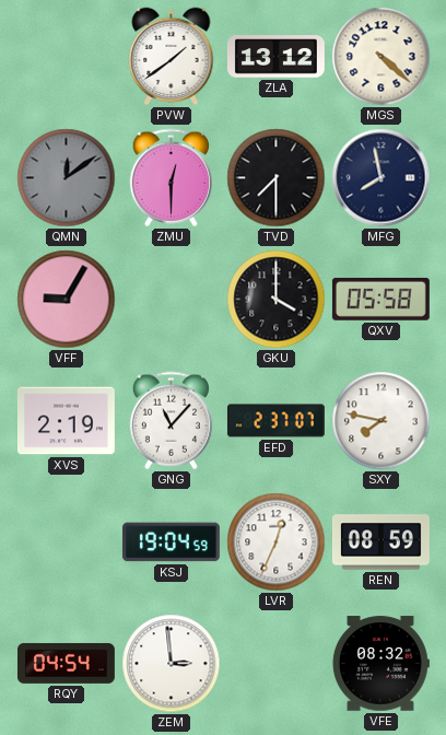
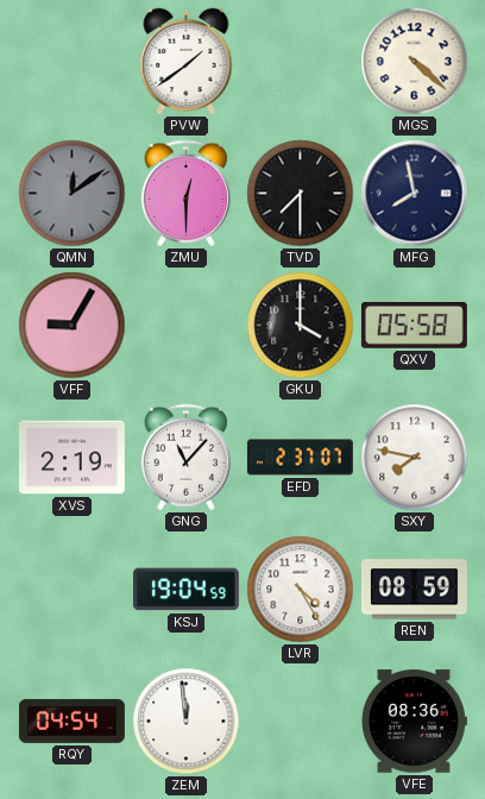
ZLA: 13:12 -> none (275, 57)
LVR: 12:34 -> 4:25 (301, 590)
ZEM: 2:59 -> 11:59 (187, 722)
VFE: 08:32 -> 08:36 (414, 722)
